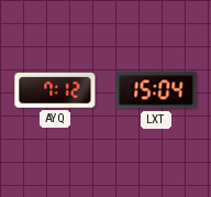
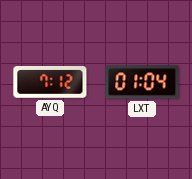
LXT: 15:04 -> 01:04 (142, 82)
